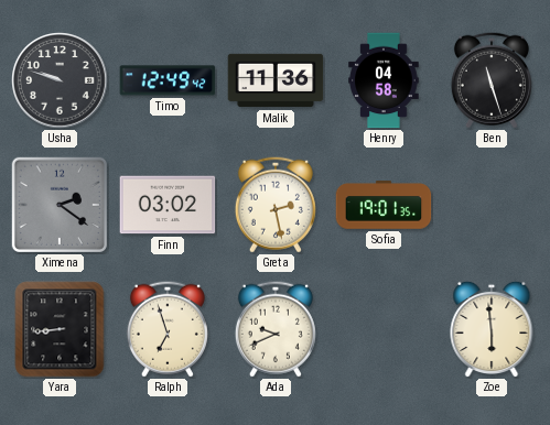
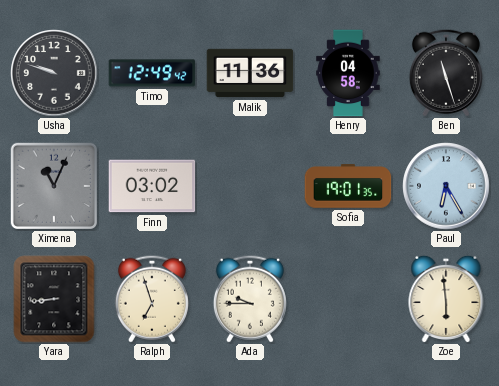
Ximena: 2:21 -> 11:04 (53, 185)
Greta: 2:28 -> none (276, 205)
Paul: none -> 6:25 (446, 186)
Ada: 9:41 -> 9:45 (250, 299)
